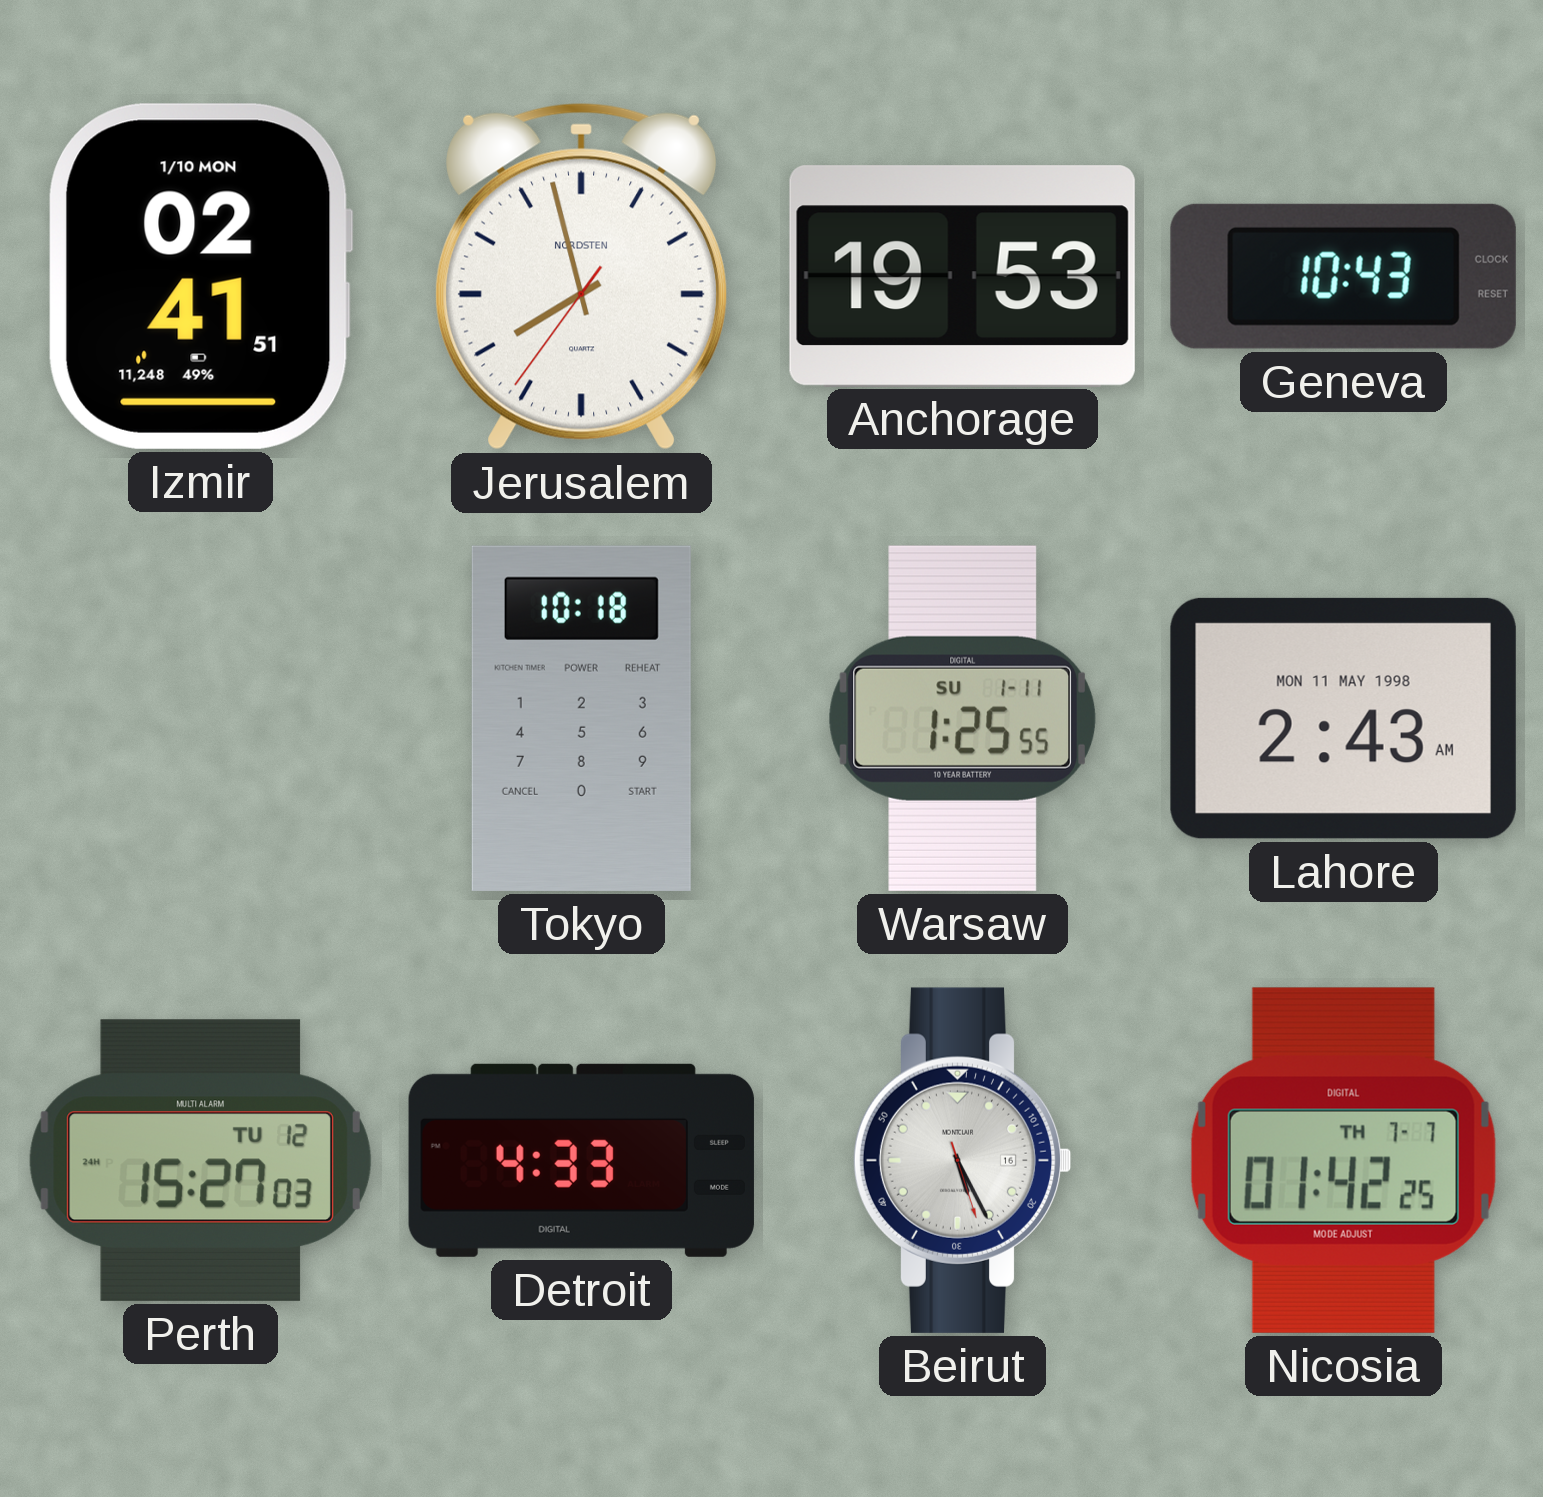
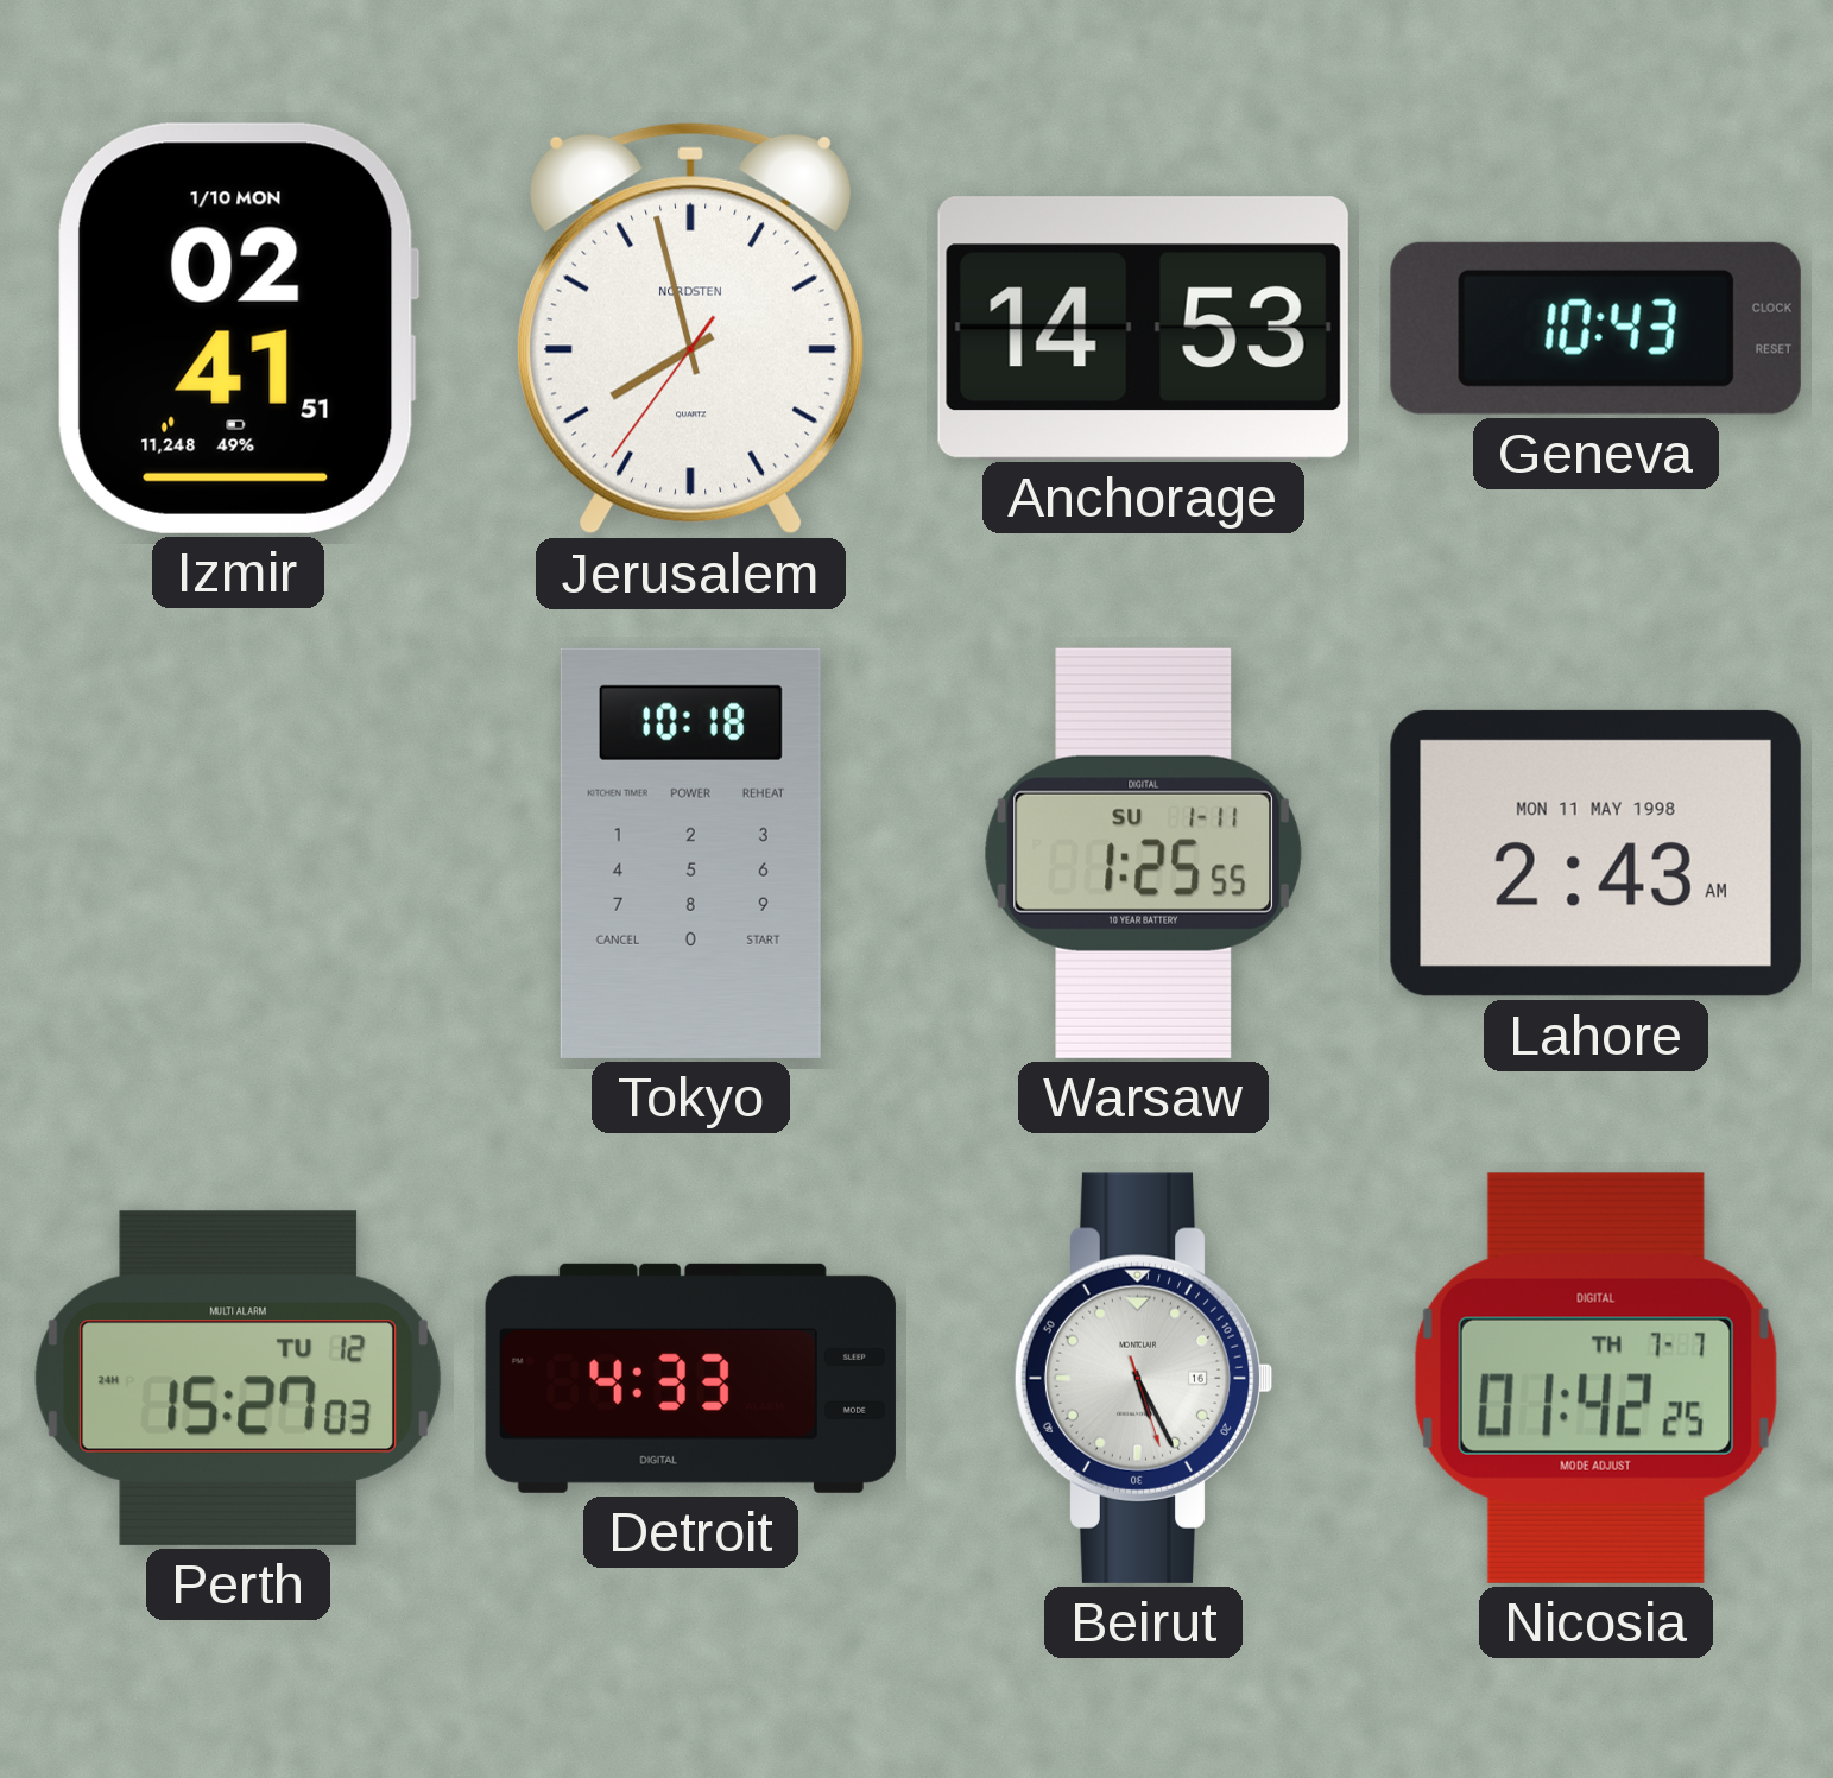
Anchorage: 19:53 -> 14:53 (1143, 328)
